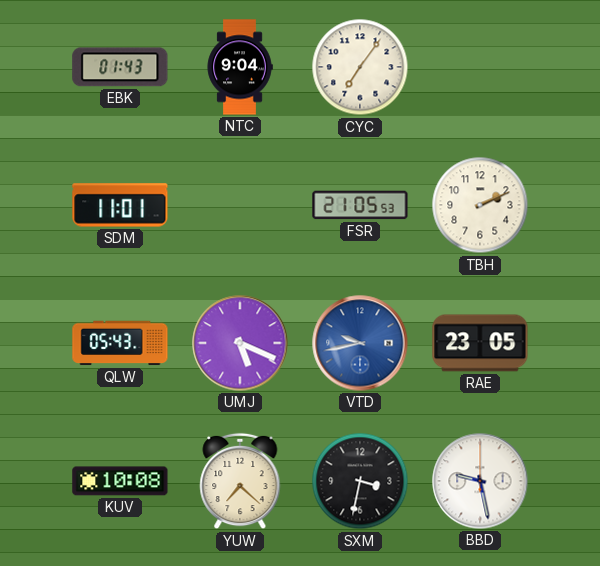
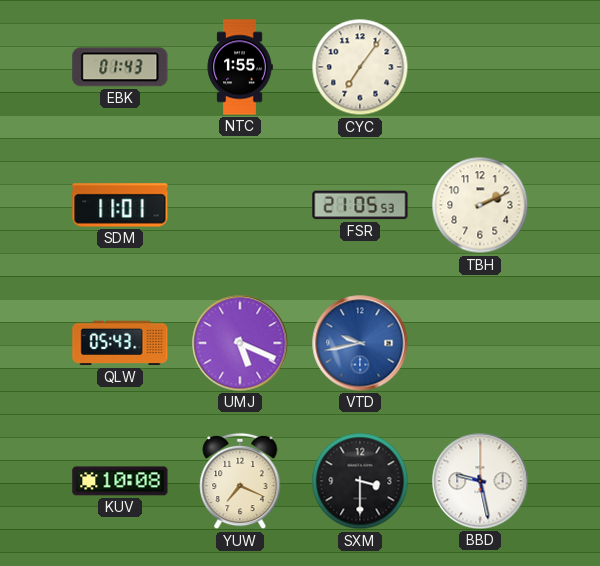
NTC: 9:04 -> 1:55 (240, 67)
RAE: 23:05 -> none (480, 343)
YUW: 7:22 -> 7:19 (240, 481)
SXM: 3:32 -> 3:30 (360, 481)
